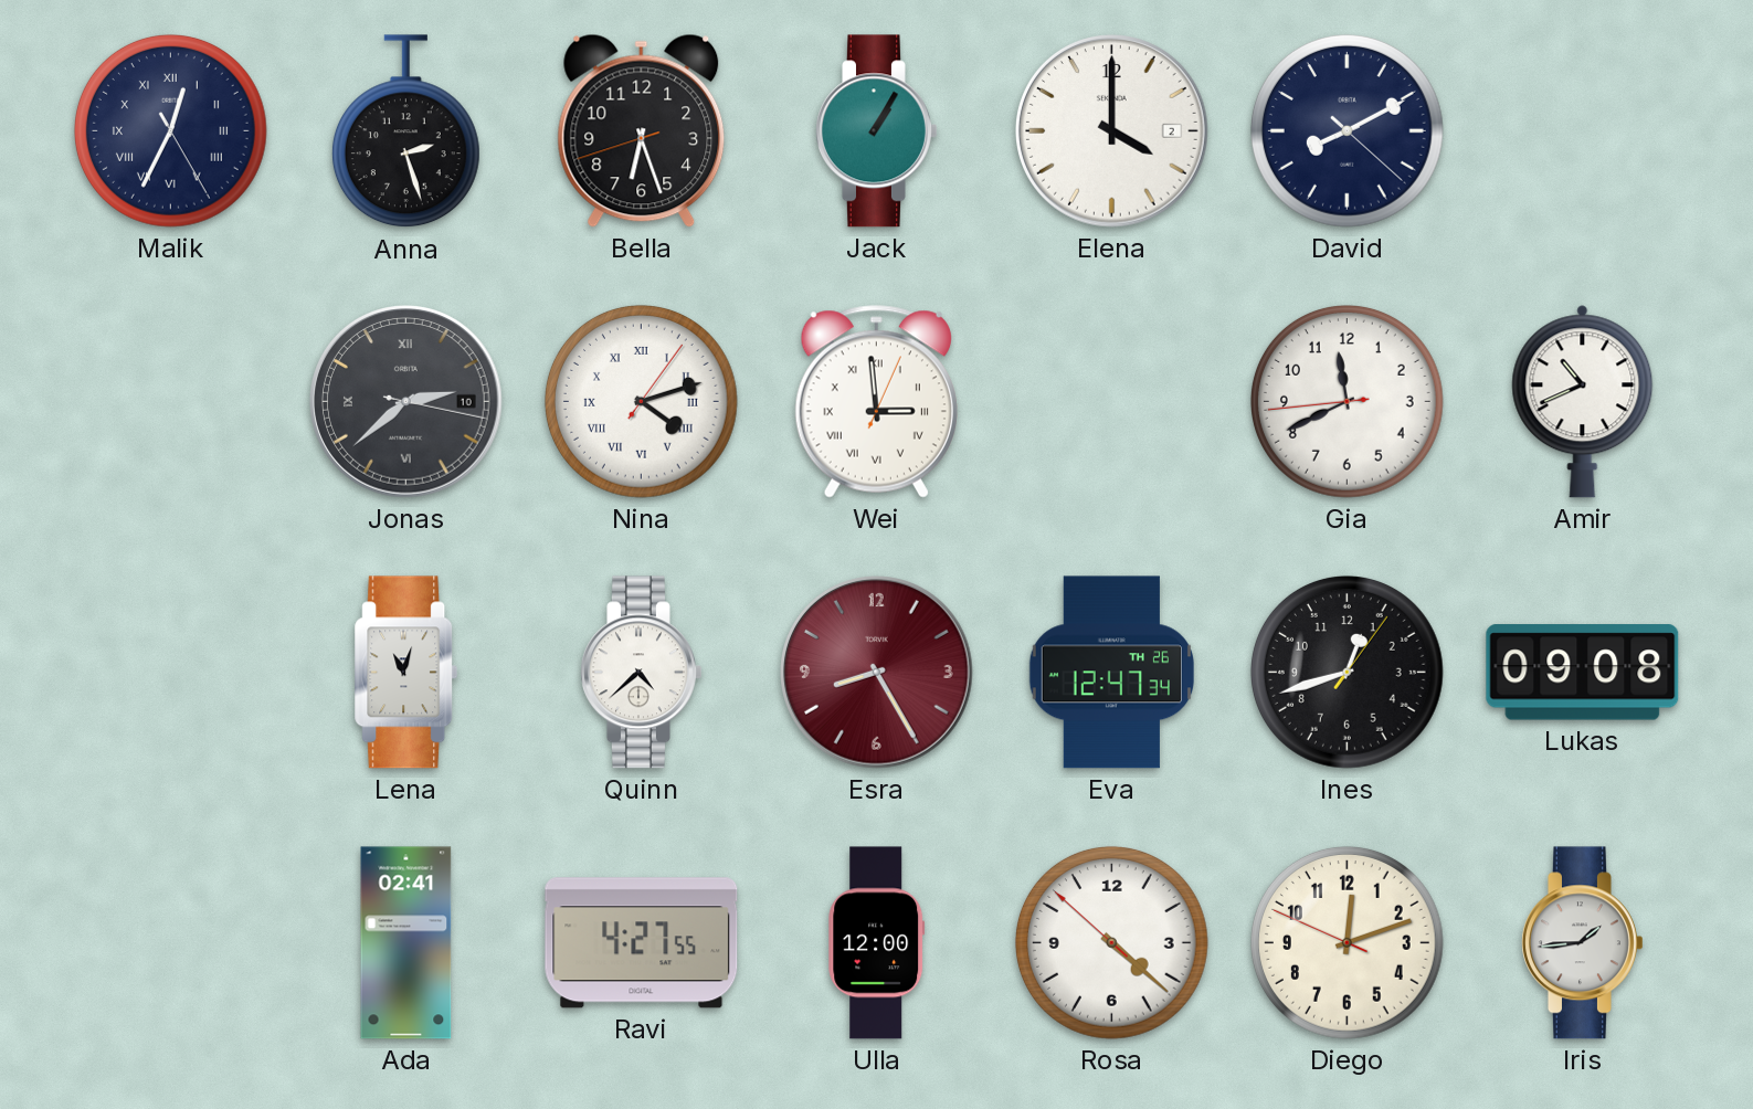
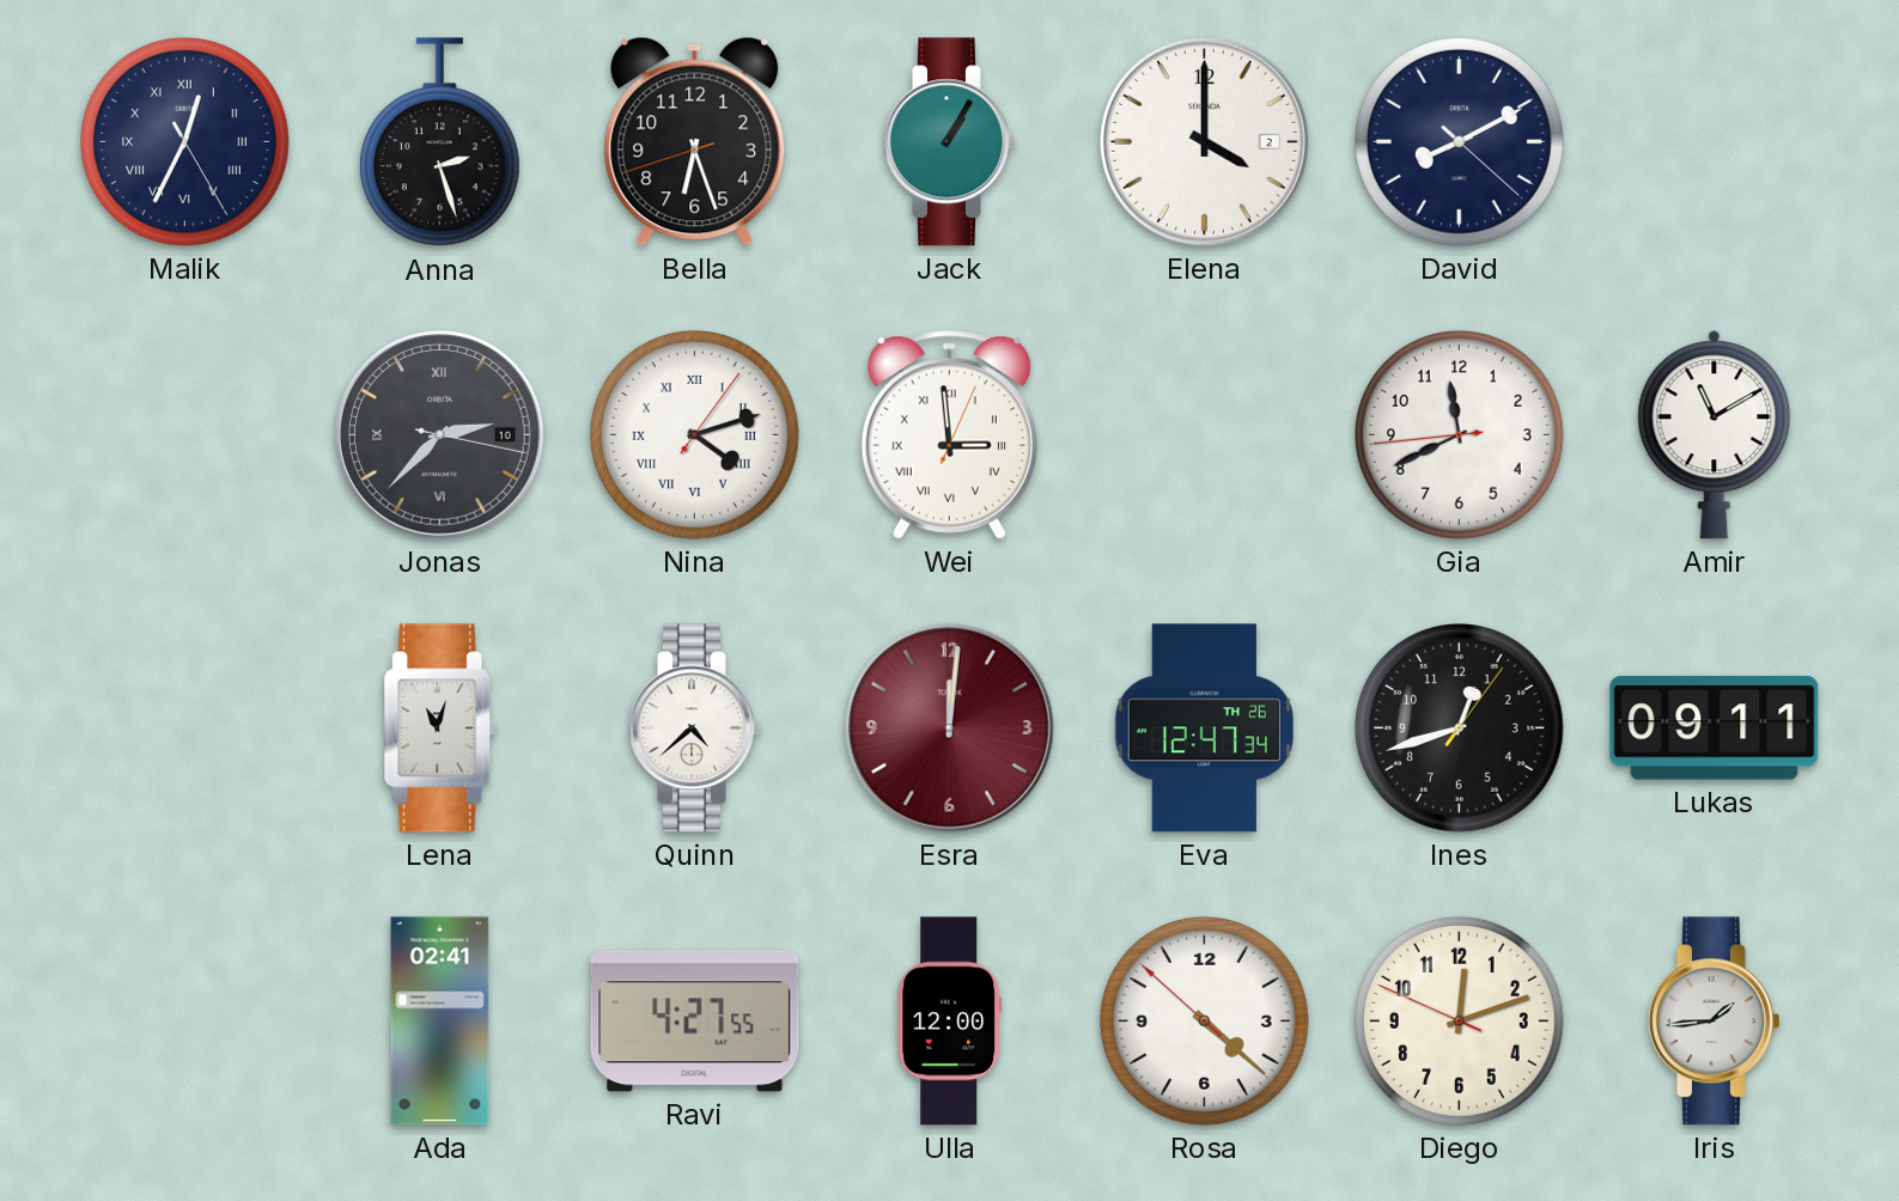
Jonas: 2:38 -> 2:37 (440, 435)
Amir: 10:41 -> 11:10 (1715, 435)
Esra: 8:25 -> 12:01 (950, 728)
Lukas: 09:08 -> 09:11 (1715, 728)
